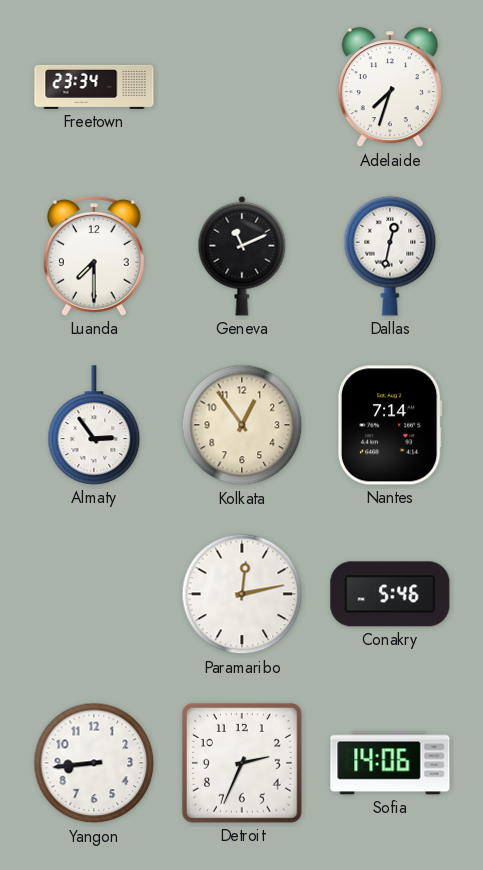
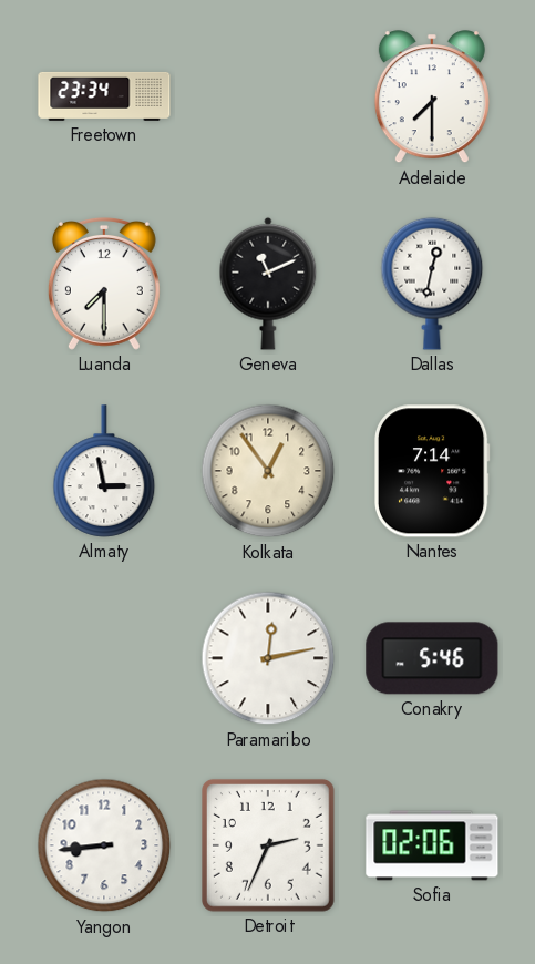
Adelaide: 7:33 -> 7:30 (432, 98)
Almaty: 2:54 -> 2:58 (104, 471)
Sofia: 14:06 -> 02:06 (432, 845)
